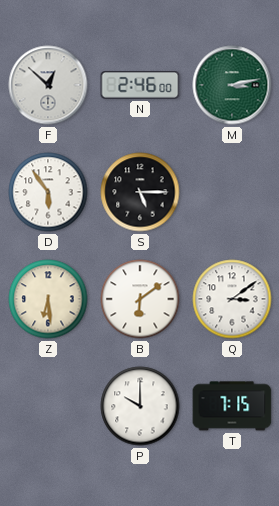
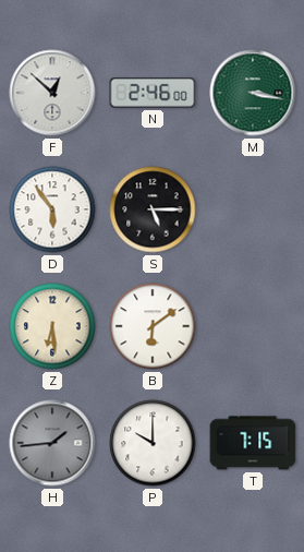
M: 3:13 -> 3:17 (253, 93)
Q: 3:09 -> none (232, 299)
H: none -> 1:44 (52, 443)
